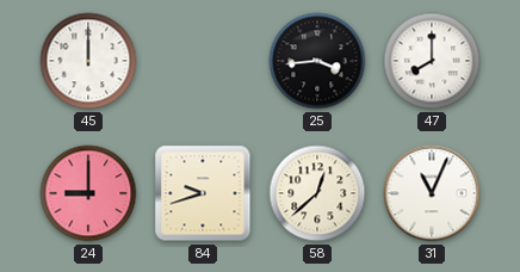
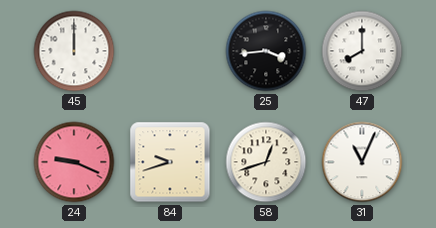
24: 9:00 -> 9:19 (74, 162)
58: 12:38 -> 12:42 (266, 162)
